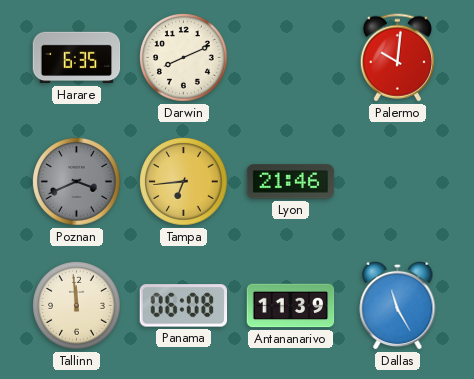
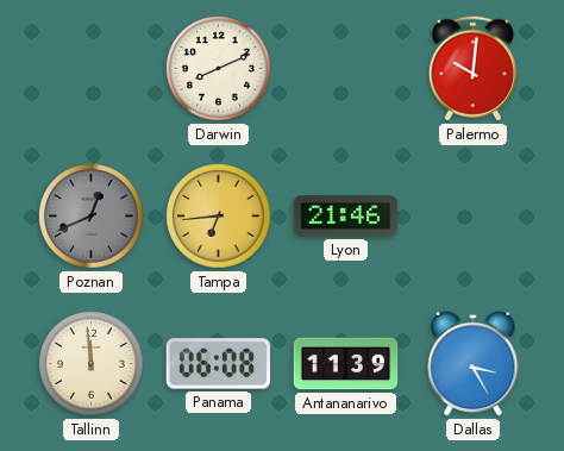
Harare: 6:35 -> none (77, 58)
Poznan: 3:41 -> 12:41 (92, 217)
Dallas: 11:25 -> 3:25 (474, 363)
